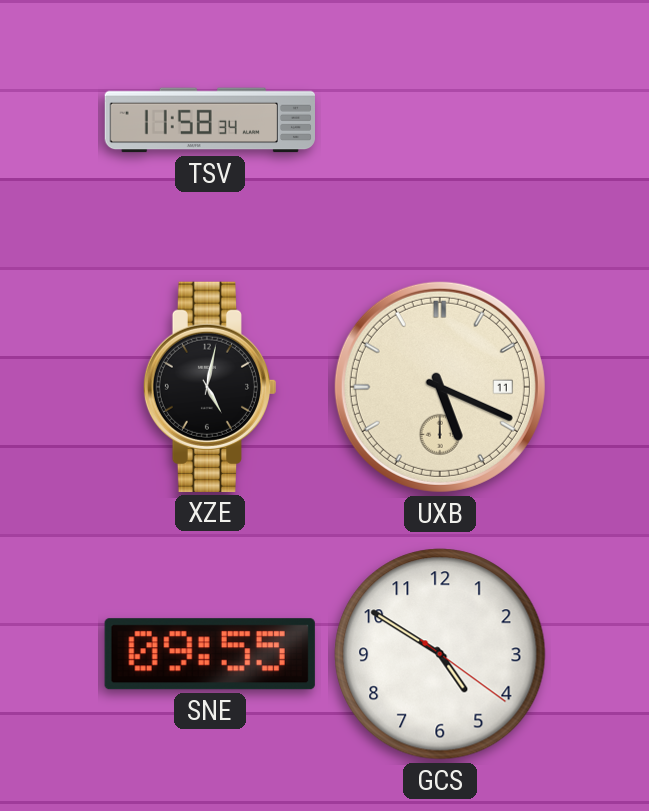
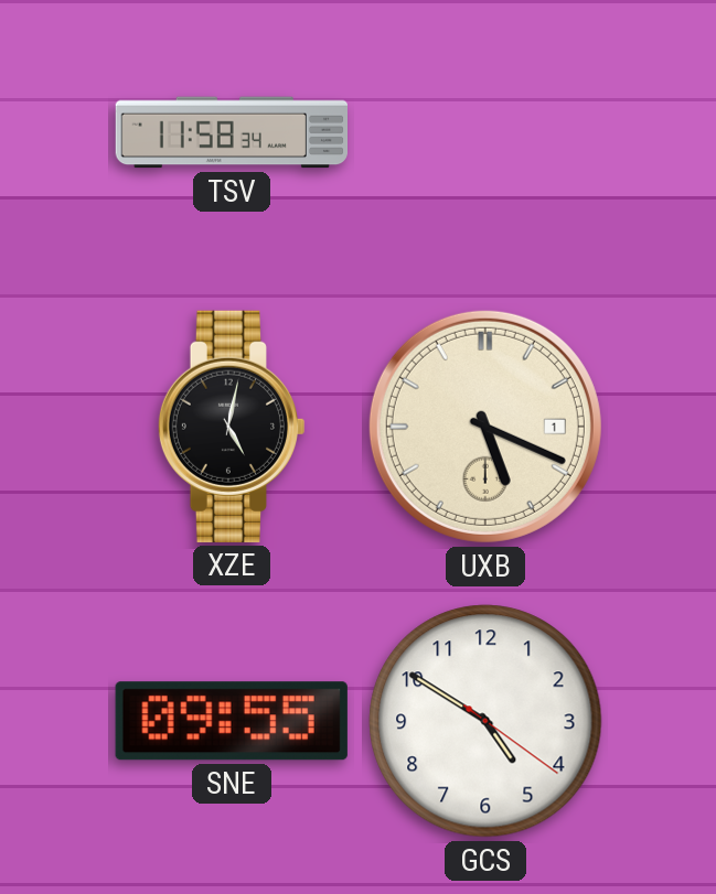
UXB date: 11 -> 1 (485, 427)
